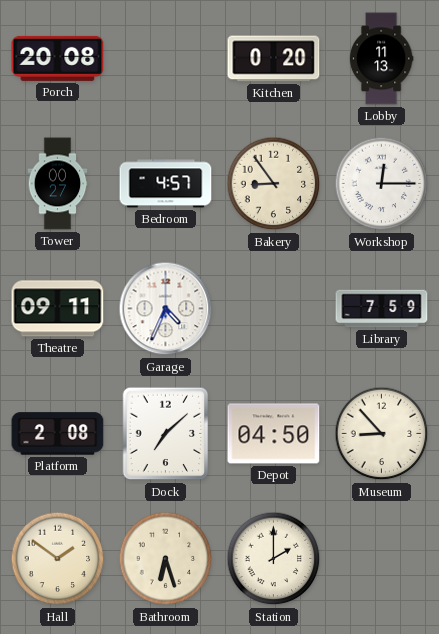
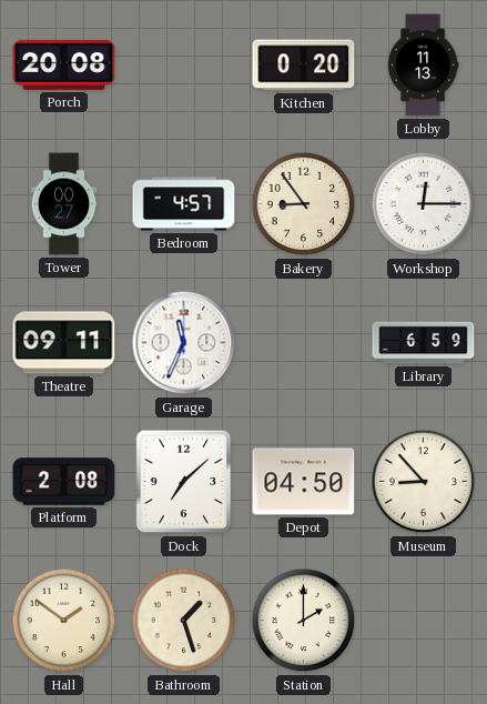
Garage: 4:34 -> 11:34 (184, 343)
Library: 7:59 -> 6:59 (424, 343)
Bathroom: 6:27 -> 1:27 (184, 621)
